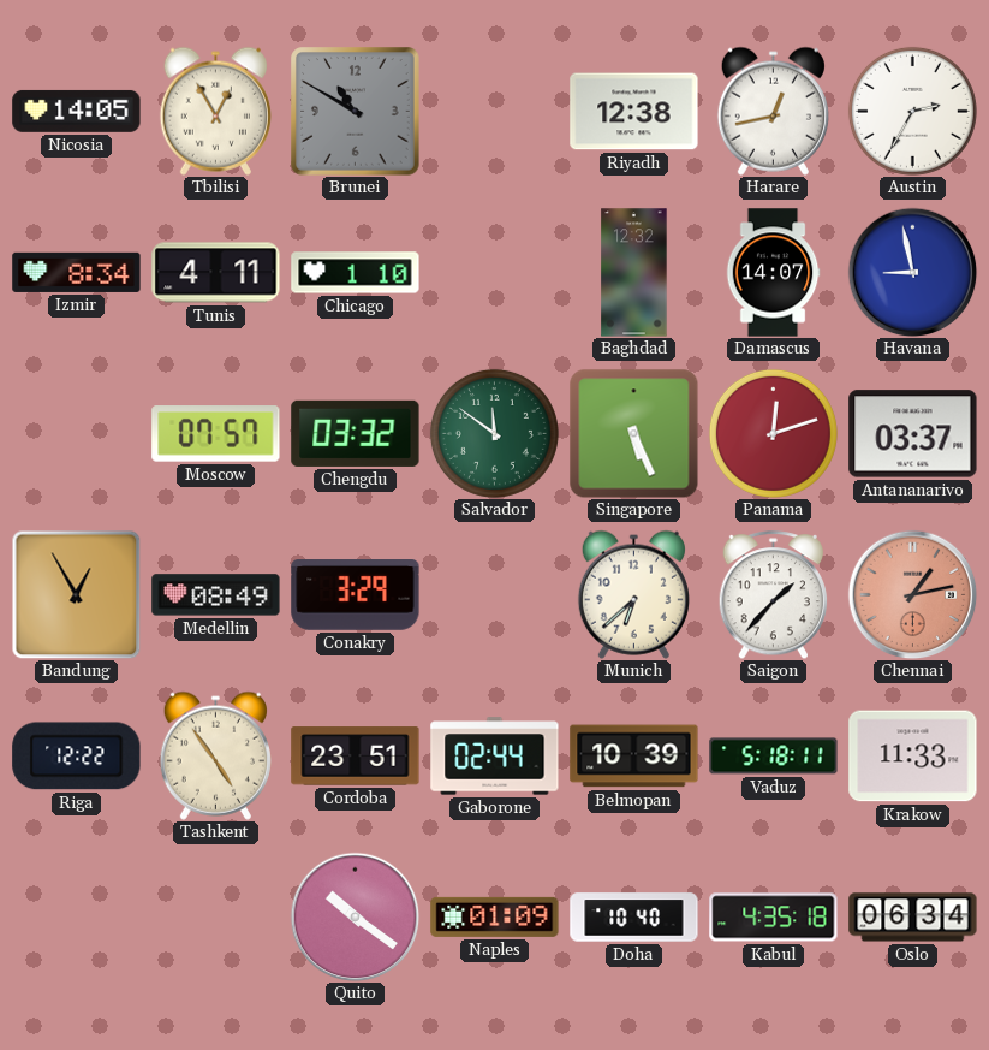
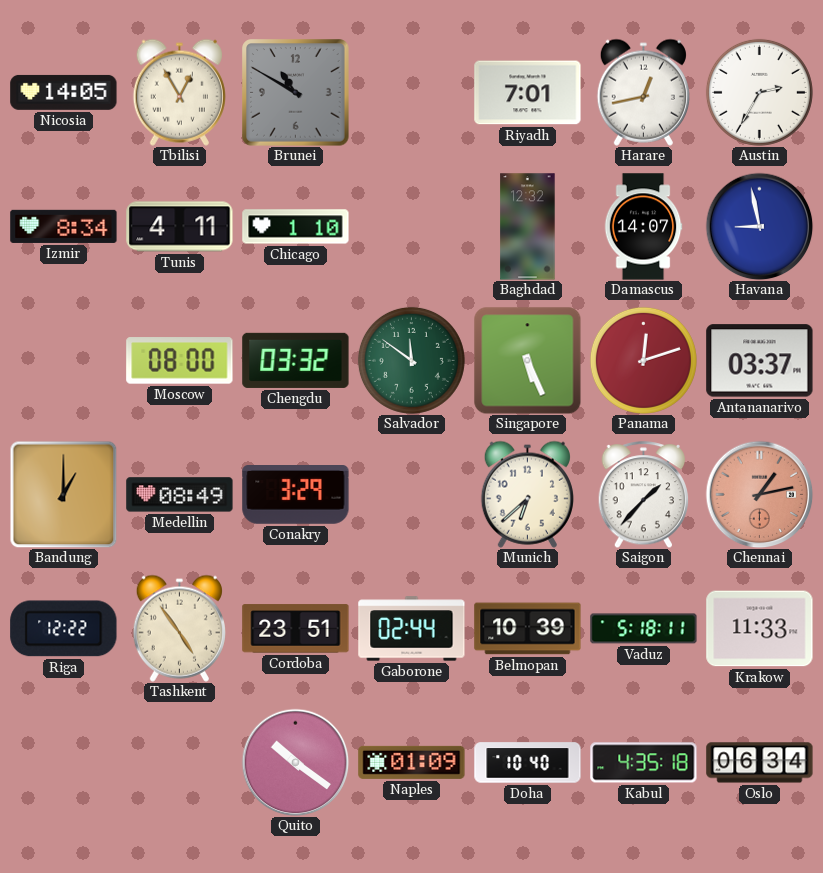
Riyadh: 12:38 -> 7:01 (528, 93)
Moscow: 07:57 -> 08:00 (180, 361)
Bandung: 12:55 -> 1:00 (63, 494)
